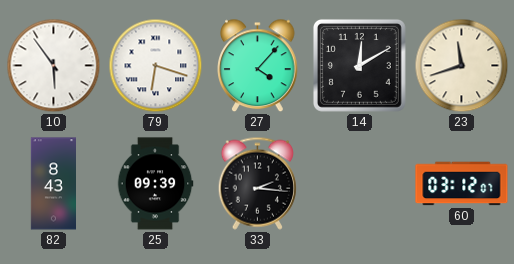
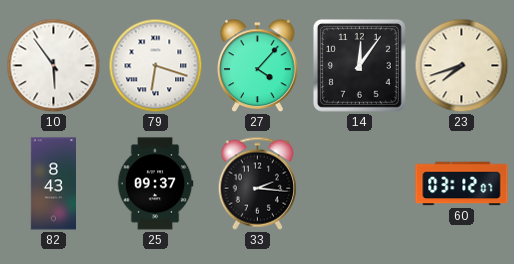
14: 12:10 -> 12:06 (359, 65)
23: 11:42 -> 7:42 (462, 66)
25: 09:39 -> 09:37 (155, 184)
